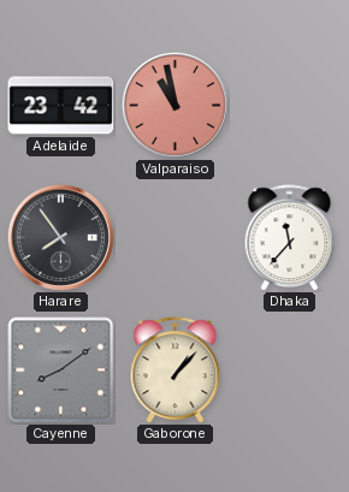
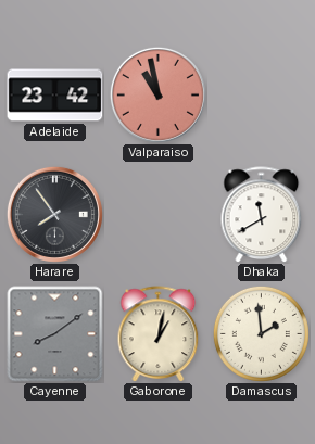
Dhaka: 11:37 -> 11:40 (262, 214)
Gaborone: 1:07 -> 1:02 (159, 333)
Damascus: none -> 1:59 (261, 333)
